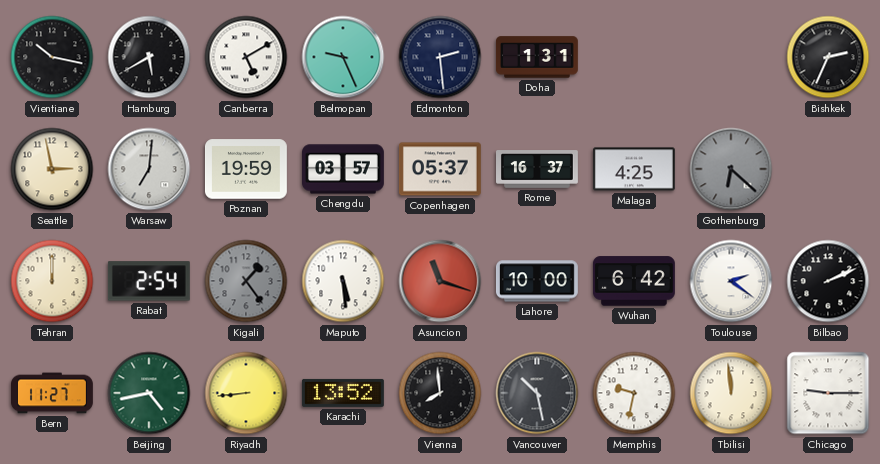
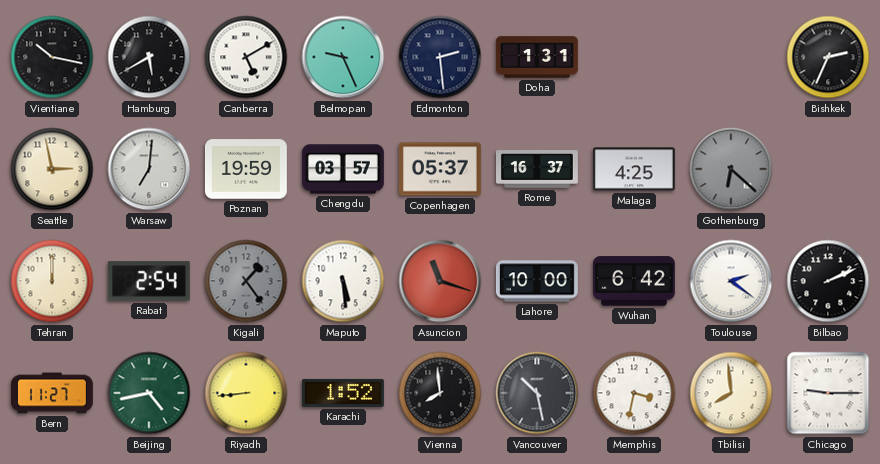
Karachi: 13:52 -> 1:52 (343, 393)
Memphis: 9:32 -> 3:32 (634, 393)
Tbilisi: 11:59 -> 7:59 (731, 393)
